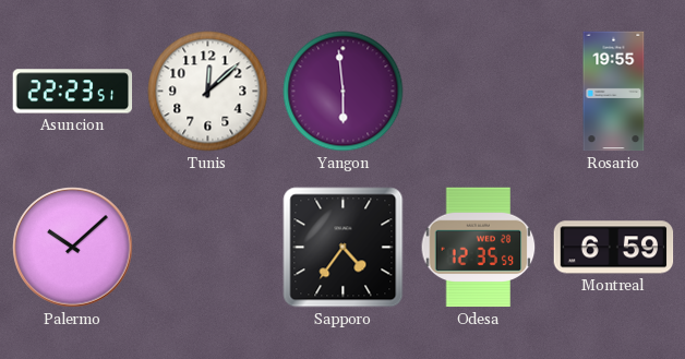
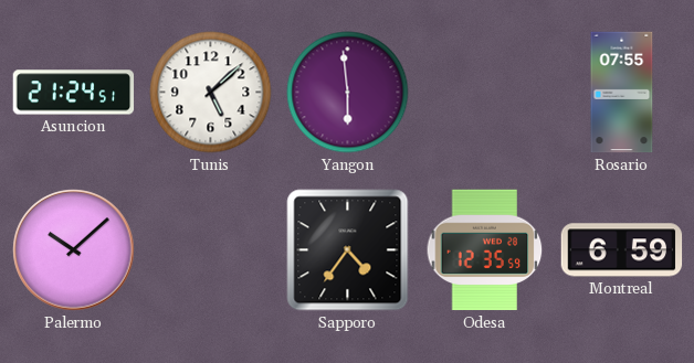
Asuncion: 22:23 -> 21:24 (74, 93)
Tunis: 12:08 -> 5:08 (211, 93)
Rosario: 19:55 -> 07:55 (622, 93)
